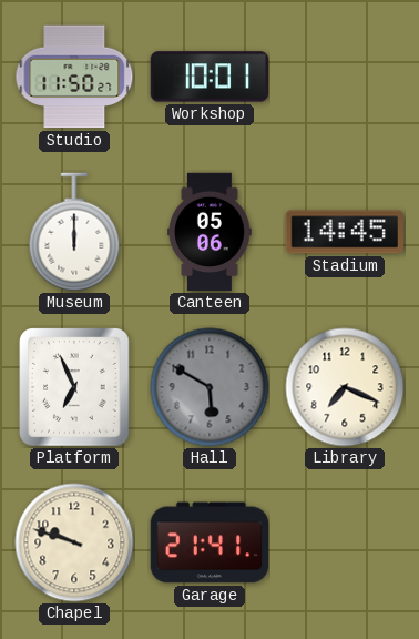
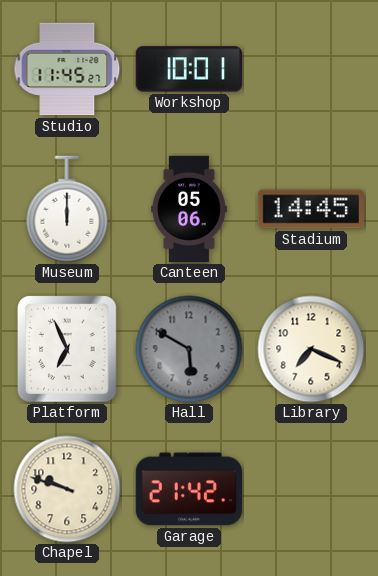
Studio: 11:50 -> 11:45 (67, 69)
Garage: 21:41 -> 21:42 (189, 489)
